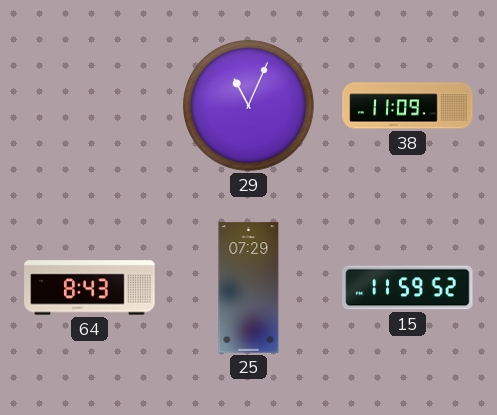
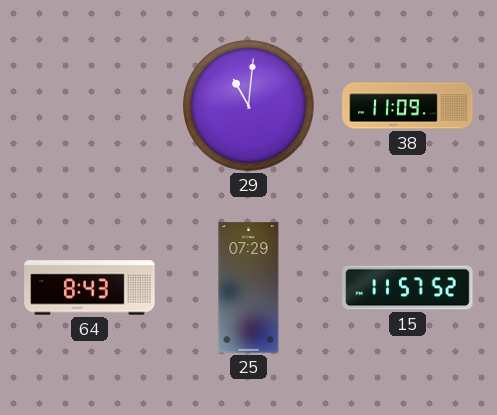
29: 11:04 -> 11:01 (249, 106)
15: 11:59 -> 11:57 (408, 288)
